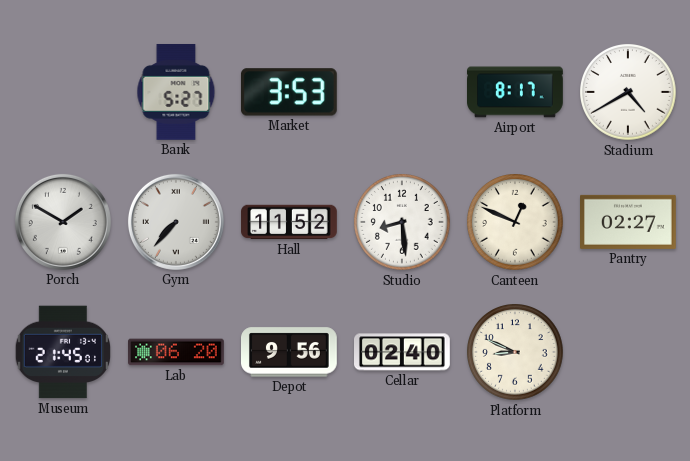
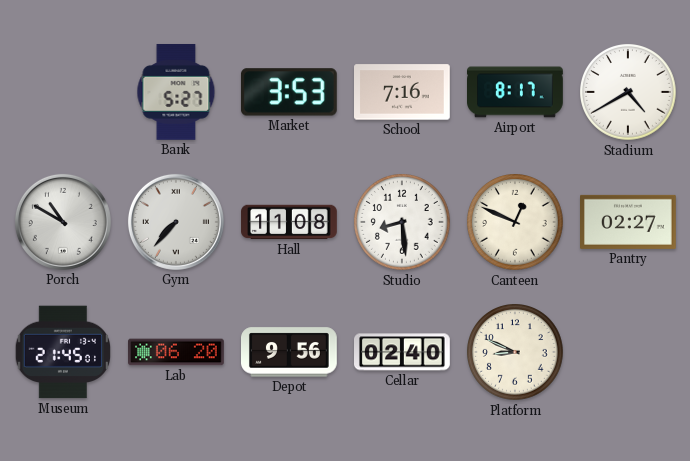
School: none -> 7:16 (403, 92)
Porch: 1:50 -> 10:50 (63, 222)
Hall: 11:52 -> 11:08 (289, 222)
